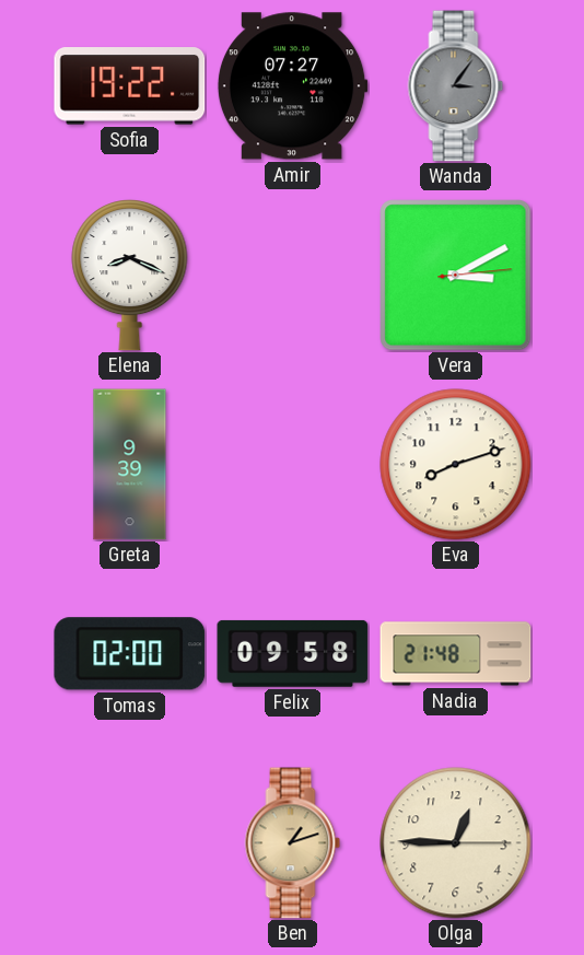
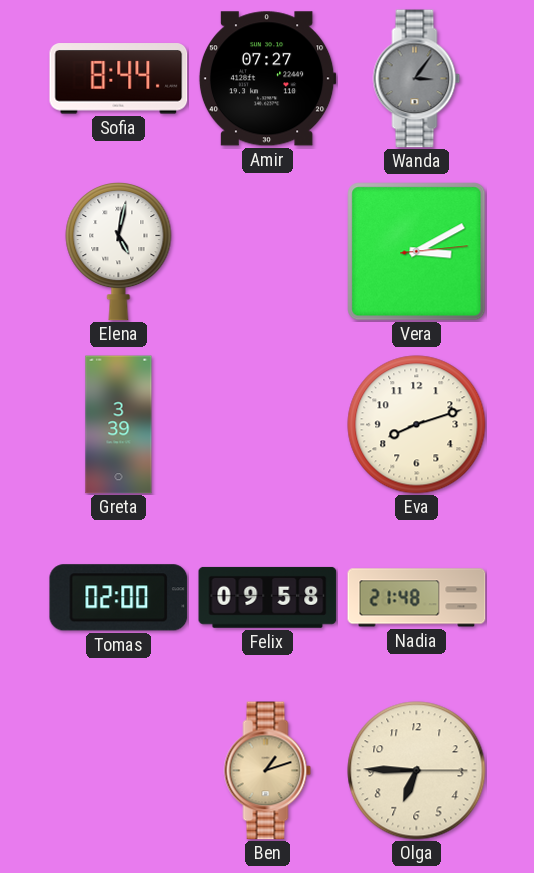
Sofia: 19:22 -> 8:44 (119, 79)
Elena: 8:19 -> 5:02 (119, 251)
Greta: 9:39 -> 3:39 (119, 425)
Olga: 12:45 -> 6:45 (417, 771)
